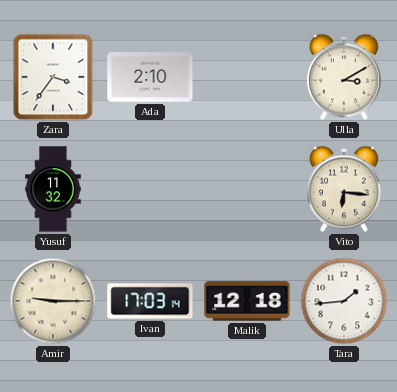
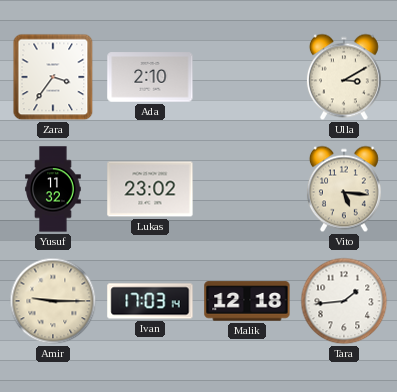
Lukas: none -> 23:02 (150, 189)
Vito: 6:16 -> 5:16 (344, 189)
